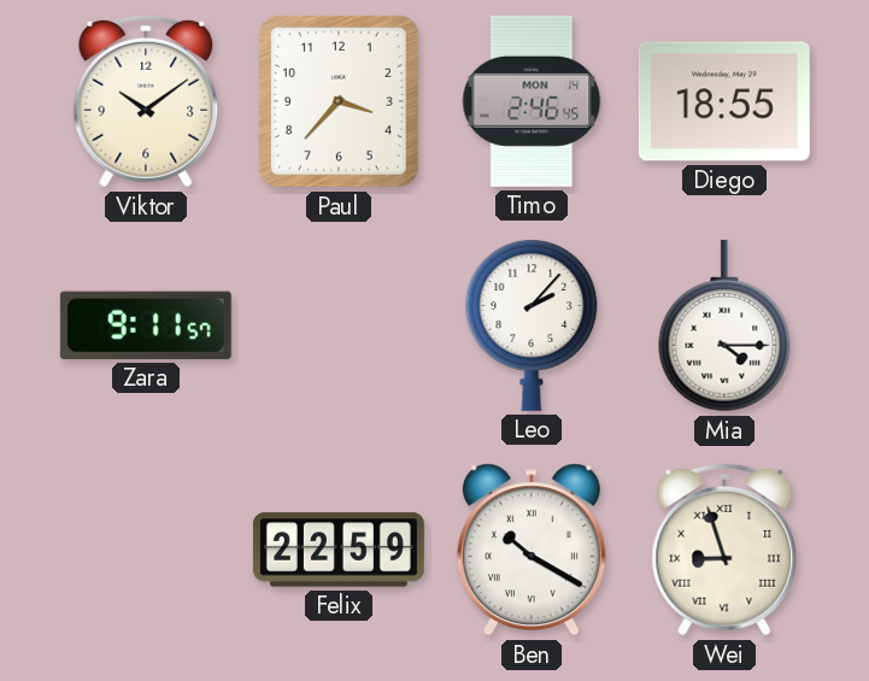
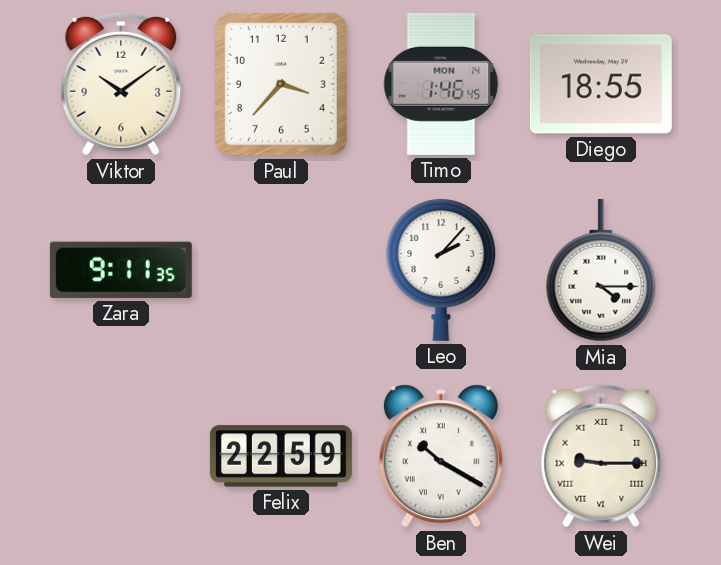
Timo: 2:46 -> 1:46 (441, 84)
Zara: 9:11:57 -> 9:11:35 (121, 270)
Wei: 8:57 -> 9:15 (601, 456)
